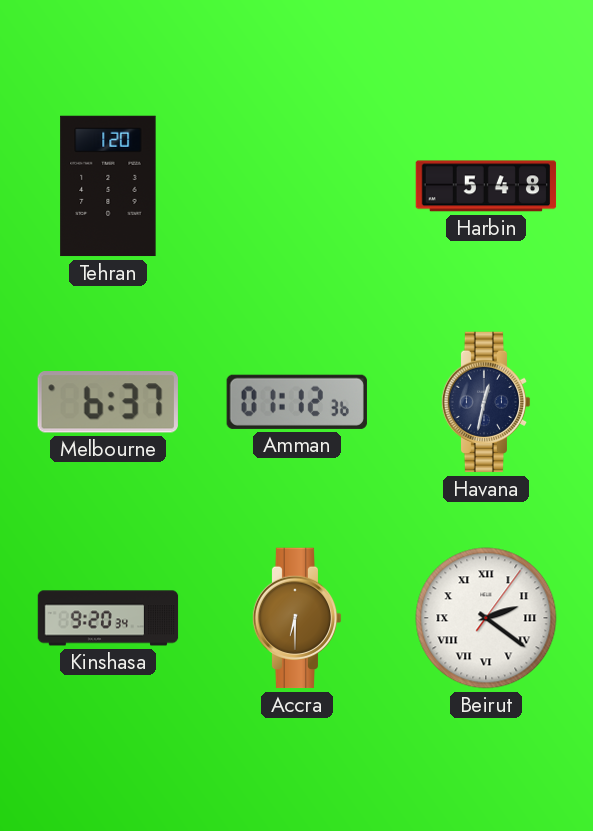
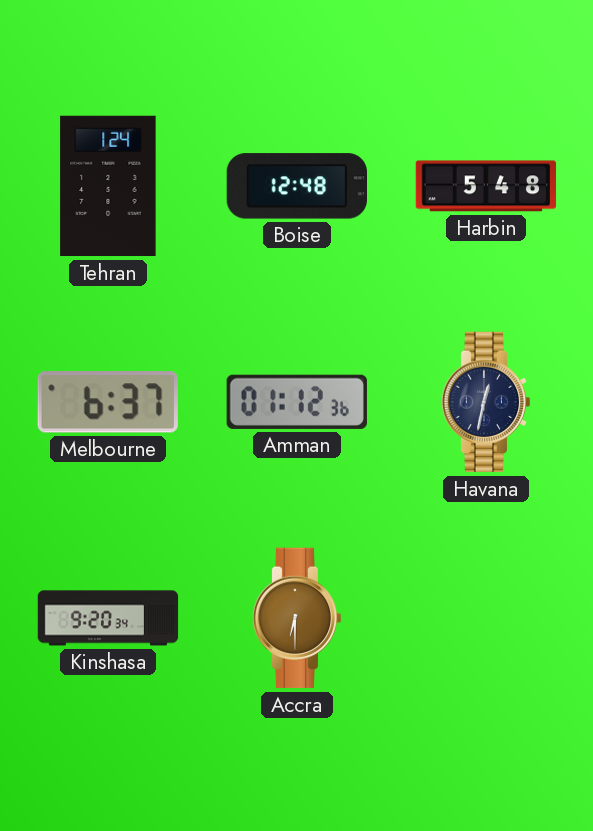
Tehran: 1:20 -> 1:24 (108, 186)
Boise: none -> 12:48 (296, 186)
Beirut: 2:21 -> none (486, 618)
